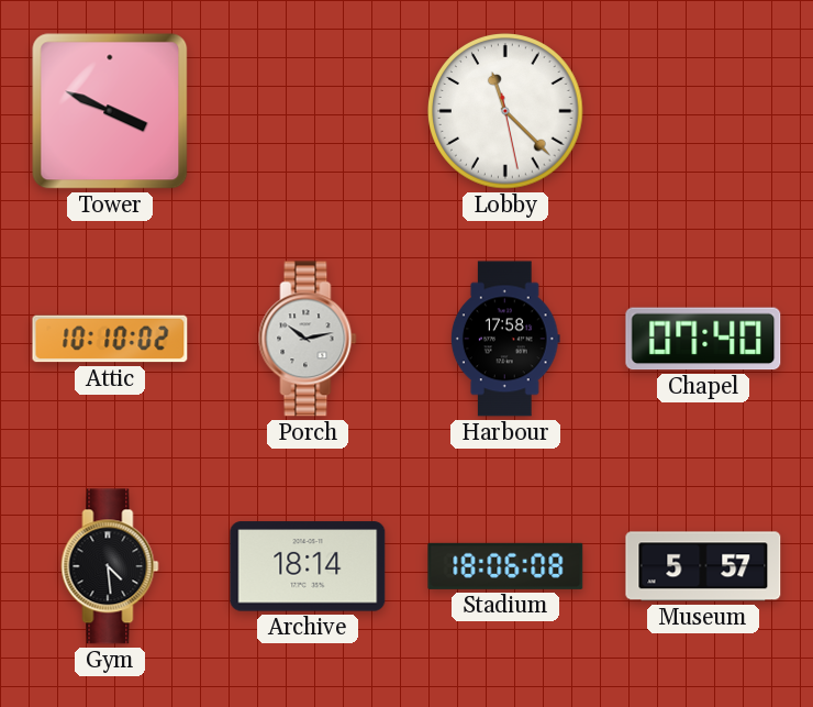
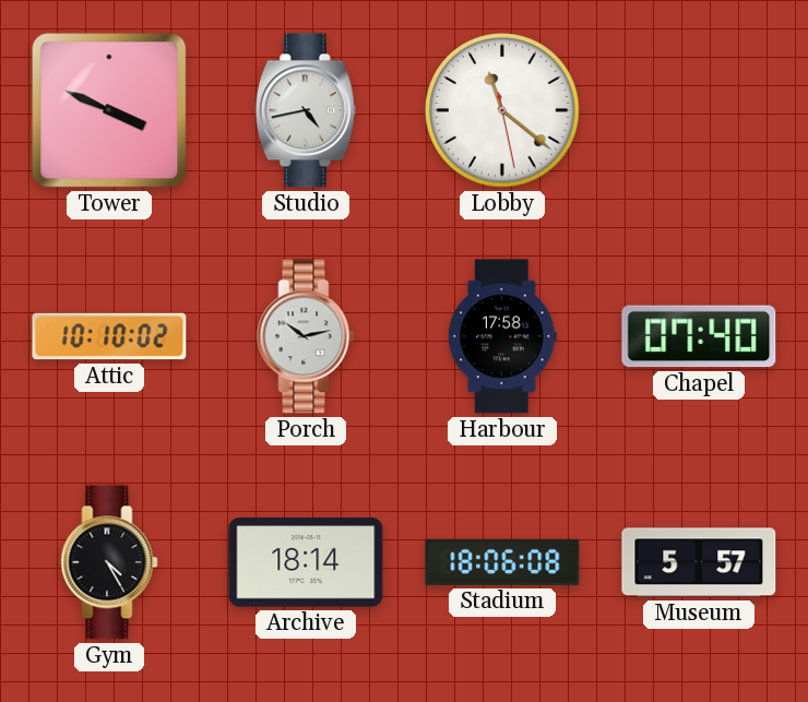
Studio: none -> 4:43 (306, 110)
Lobby: 11:22 -> 11:21 (502, 110)
Gym: 4:29 -> 4:25 (109, 562)
